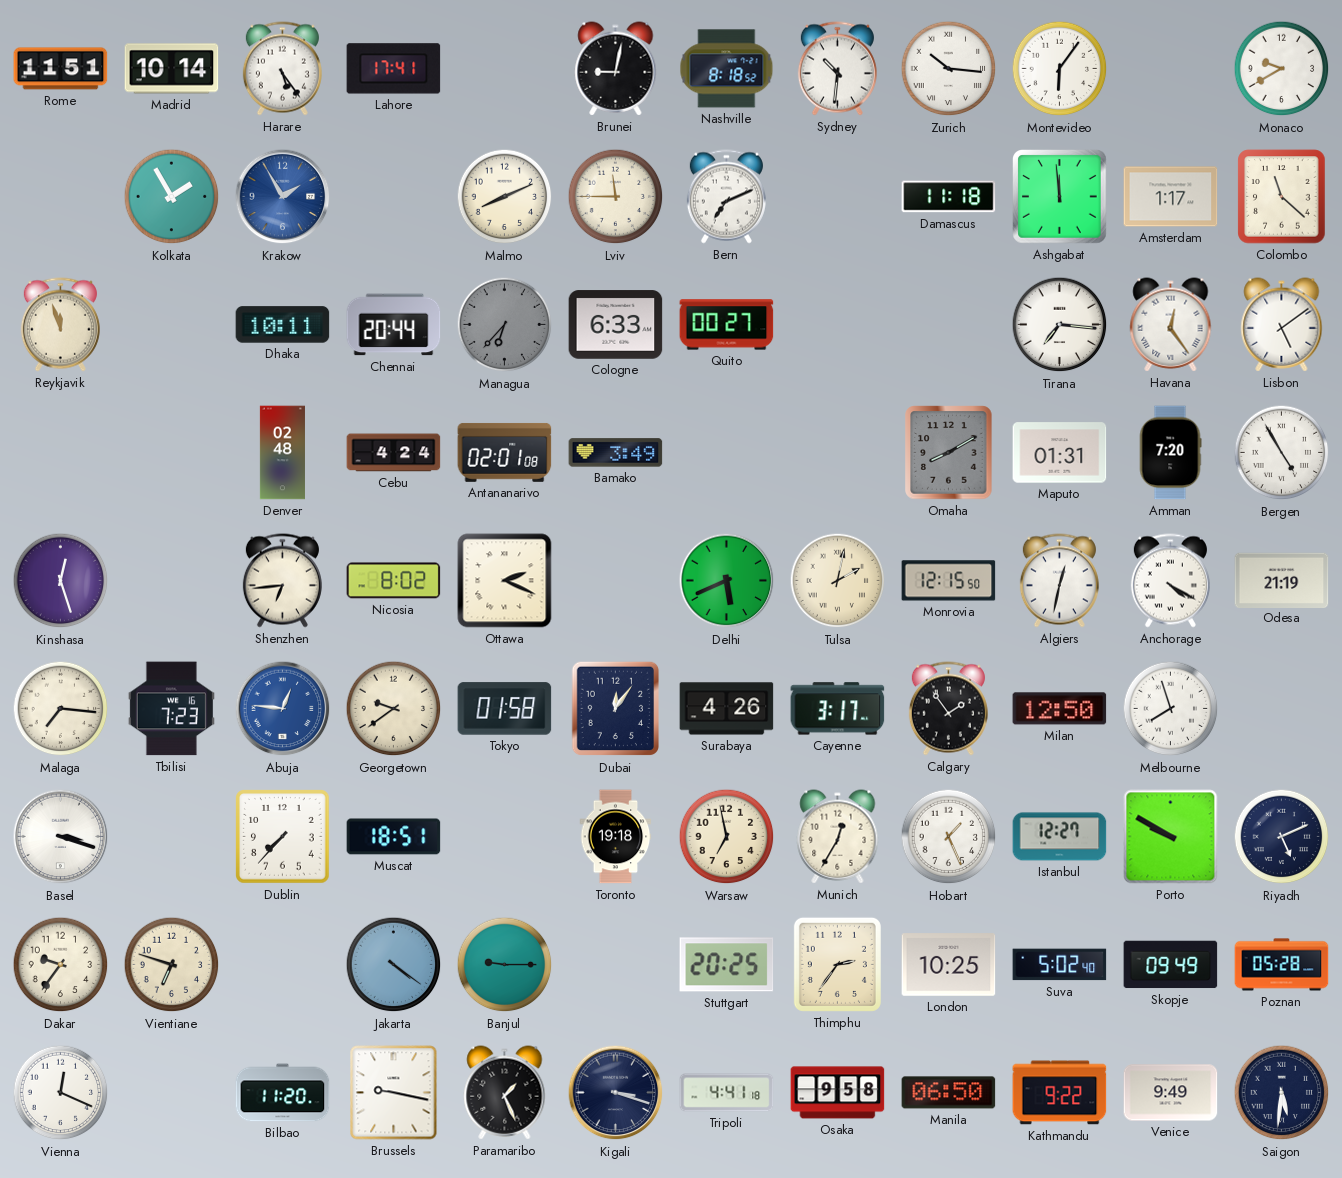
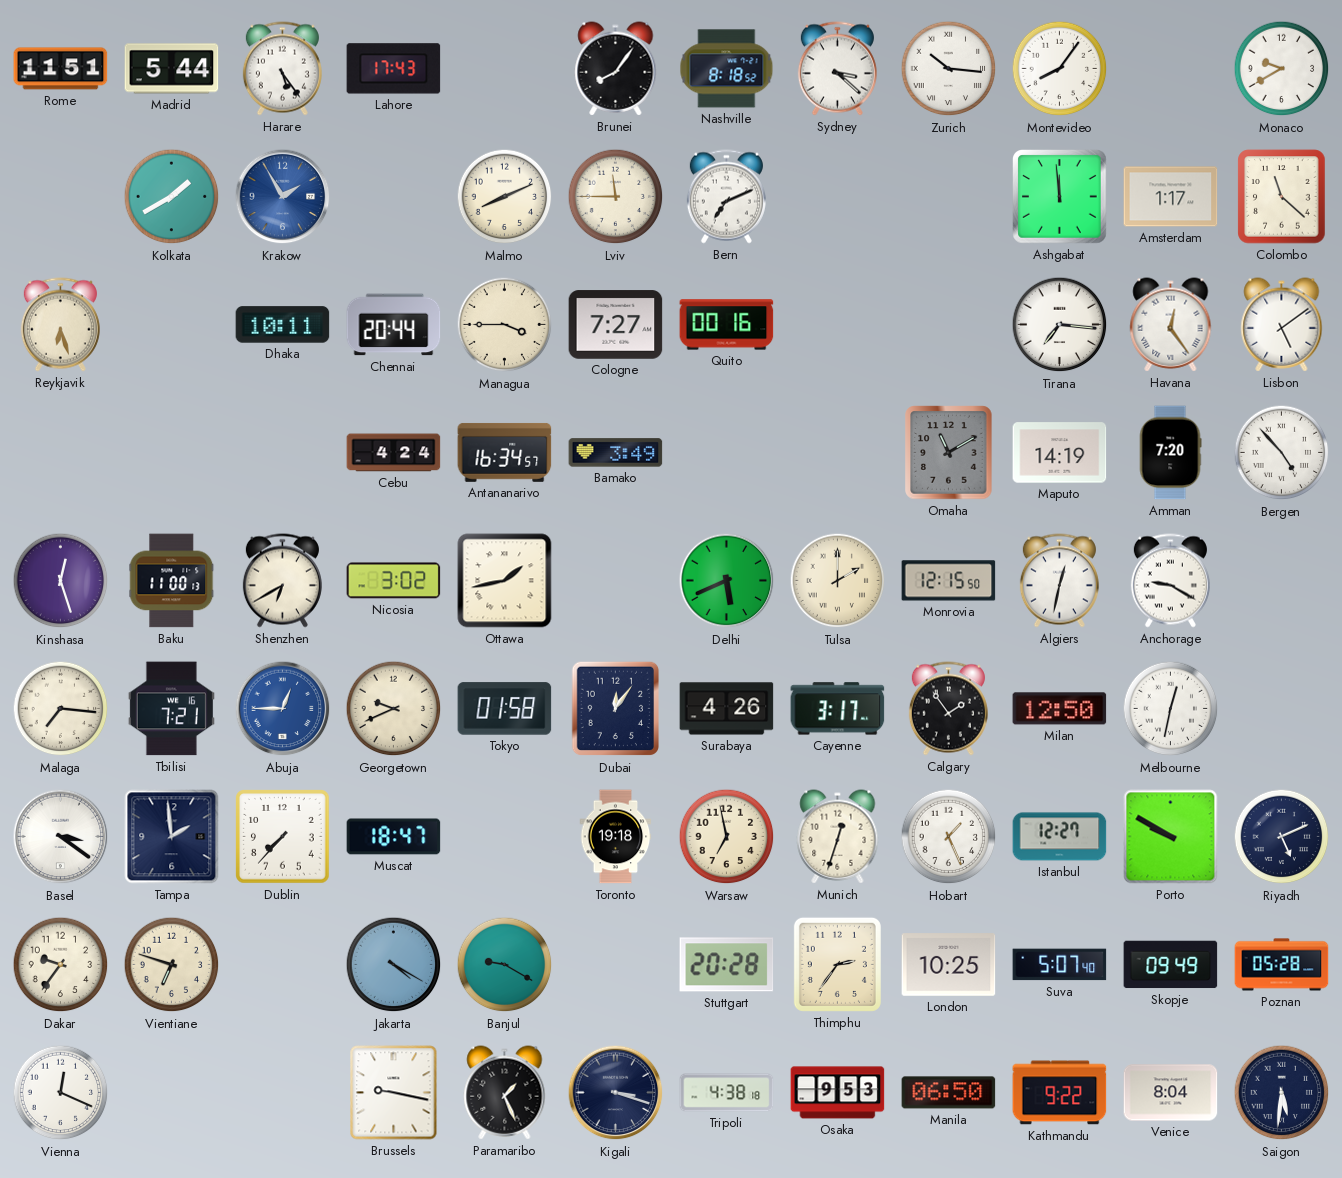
Madrid: 10:14 -> 5:44 (172, 69)
Lahore: 17:41 -> 17:43 (394, 69)
Brunei: 9:02 -> 8:06 (616, 69)
Sydney: 10:31 -> 3:22 (837, 69)
Montevideo: 6:06 -> 8:06 (1060, 69)
Kolkata: 1:55 -> 1:40 (172, 197)
Damascus: 11:18 -> none (949, 197)
Reykjavik: 11:57 -> 6:27 (60, 325)
Managua: 6:37 -> 3:45 (505, 325)
Managua dial: grey -> cream (505, 325)
Cologne: 6:33 -> 7:27 (616, 325)
Quito: 00:27 -> 00:16 (727, 325)
Denver: 02:48 -> none (282, 453)
Antananarivo: 02:01 -> 16:34 (505, 452)
Omaha: 8:10 -> 11:10 (949, 453)
Maputo: 01:31 -> 14:19 (1060, 453)
Bergen: 4:55 -> 4:53 (1282, 453)
Baku: none -> 11:00 (172, 581)
Shenzhen: 6:44 -> 6:40 (282, 581)
Nicosia: 8:02 -> 3:02 (394, 581)
Ottawa: 2:19 -> 1:43 (505, 581)
Tulsa: 2:02 -> 2:00 (838, 581)
Anchorage: 4:20 -> 9:20 (1170, 581)
Odesa: 21:19 -> none (1282, 580)
Tbilisi: 7:23 -> 7:21 (171, 709)
Abuja: 12:46 -> 12:45 (283, 709)
Georgetown: 9:39 -> 9:41 (394, 709)
Melbourne: 7:57 -> 12:32 (1171, 709)
Basel: 3:18 -> 3:21 (61, 837)
Tampa: none -> 1:59 (172, 837)
Muscat: 18:51 -> 18:47 (394, 837)
Munich: 12:35 -> 12:33 (838, 837)
Jakarta: 4:21 -> 4:20 (394, 965)
Banjul: 9:15 -> 9:20 (505, 965)
Stuttgart: 20:25 -> 20:28 (727, 965)
Suva: 5:02 -> 5:07 (1060, 965)
Bilbao: 11:20 -> none (283, 1093)
Tripoli: 4:41 -> 4:38 (727, 1093)
Osaka: 9:58 -> 9:53 (838, 1093)
Venice: 9:49 -> 8:04 (1171, 1093)
